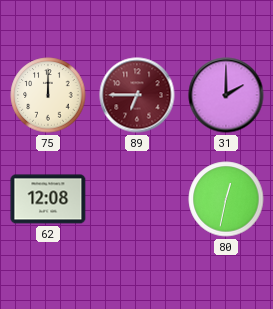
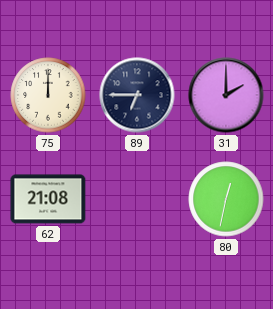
89 dial: burgundy -> navy (137, 95)
62: 12:08 -> 21:08 (48, 199)
